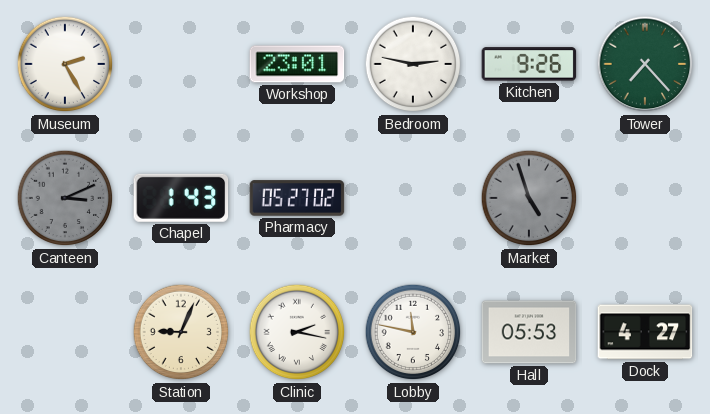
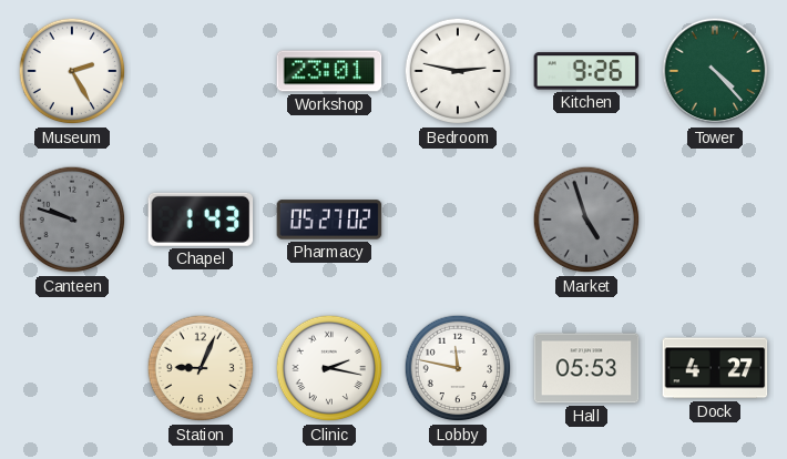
Tower: 7:23 -> 4:23 (715, 71)
Canteen: 3:11 -> 9:48 (72, 220)
